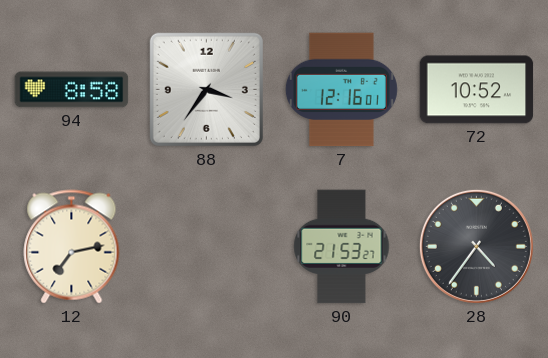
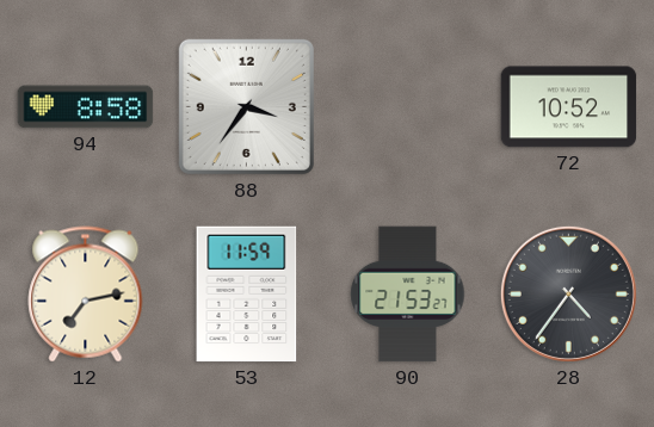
7: 12:16 -> none (341, 90)
53: none -> 11:59 (247, 295)
